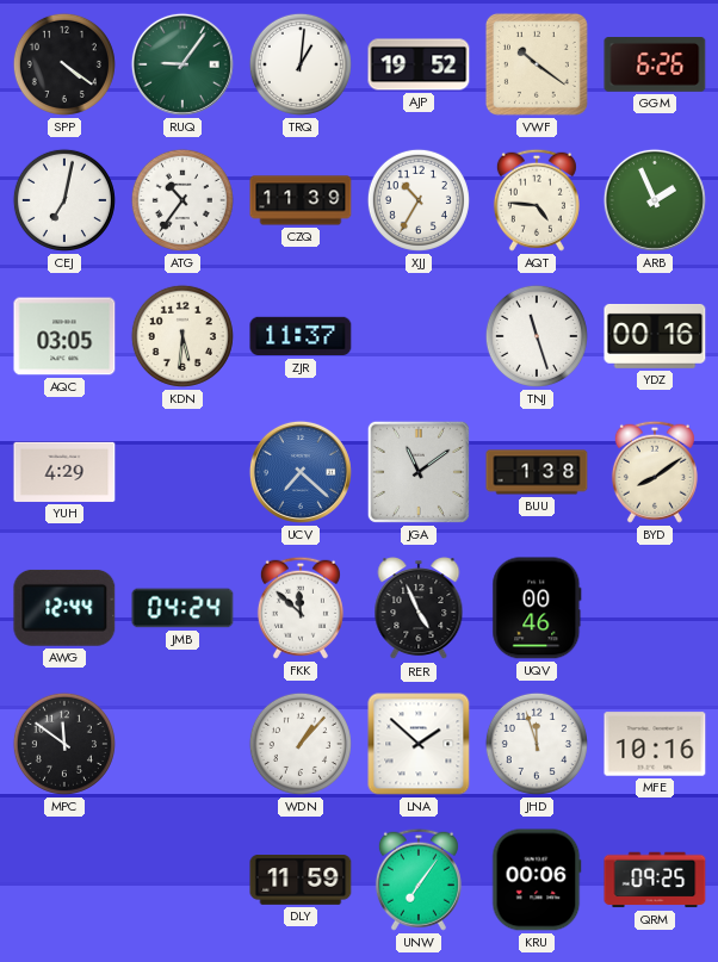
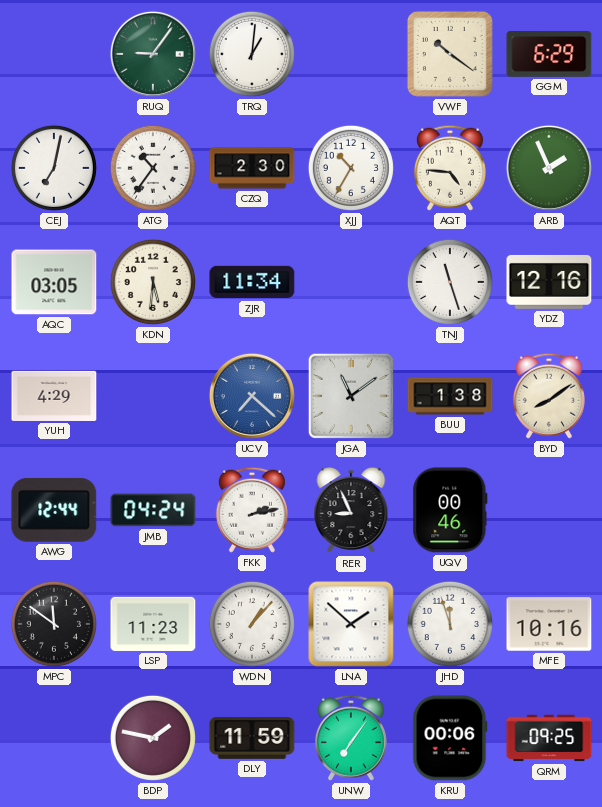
SPP: 4:21 -> none (64, 64)
AJP: 19:52 -> none (419, 64)
GGM: 6:26 -> 6:29 (549, 55)
CZQ: 11:39 -> 2:30 (252, 168)
ZJR: 11:37 -> 11:34 (252, 282)
YDZ: 00:16 -> 12:16 (549, 282)
FKK: 11:52 -> 2:13 (252, 510)
RER: 4:56 -> 8:56 (351, 511)
LSP: none -> 11:23 (153, 624)
BDP: none -> 1:47 (153, 738)
